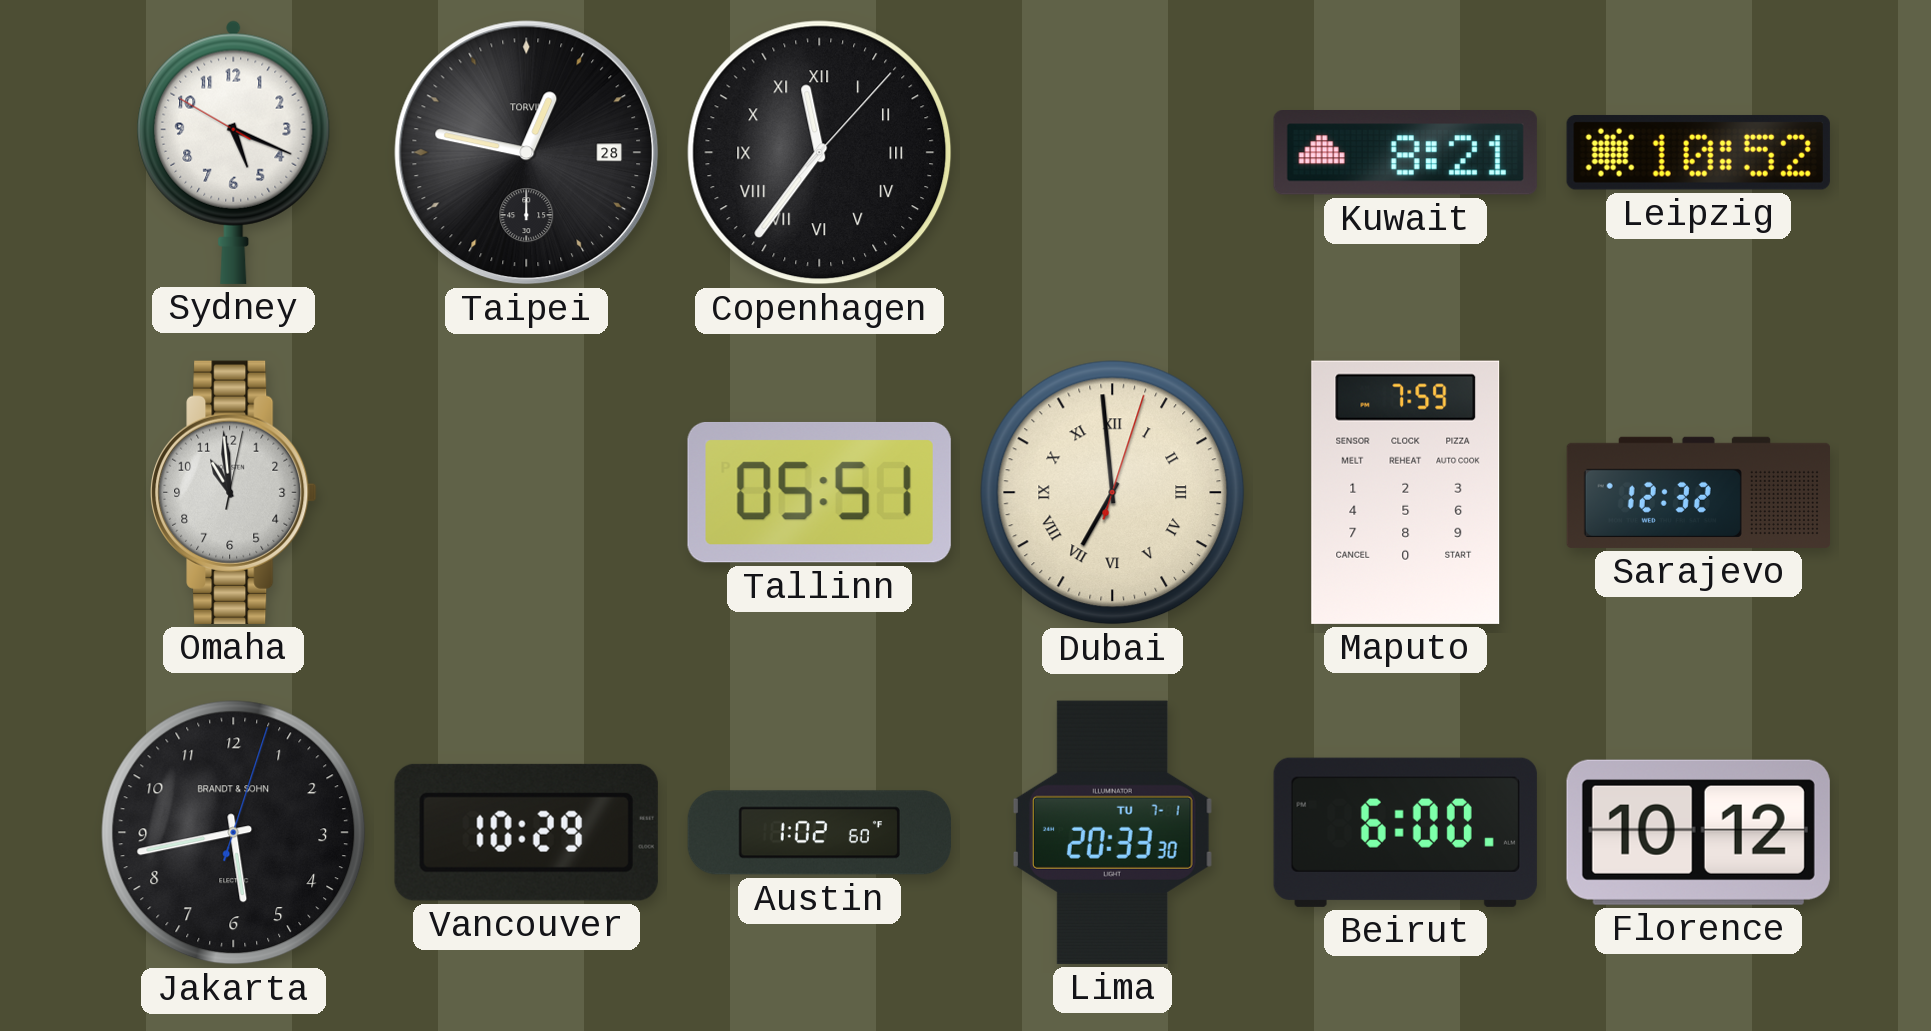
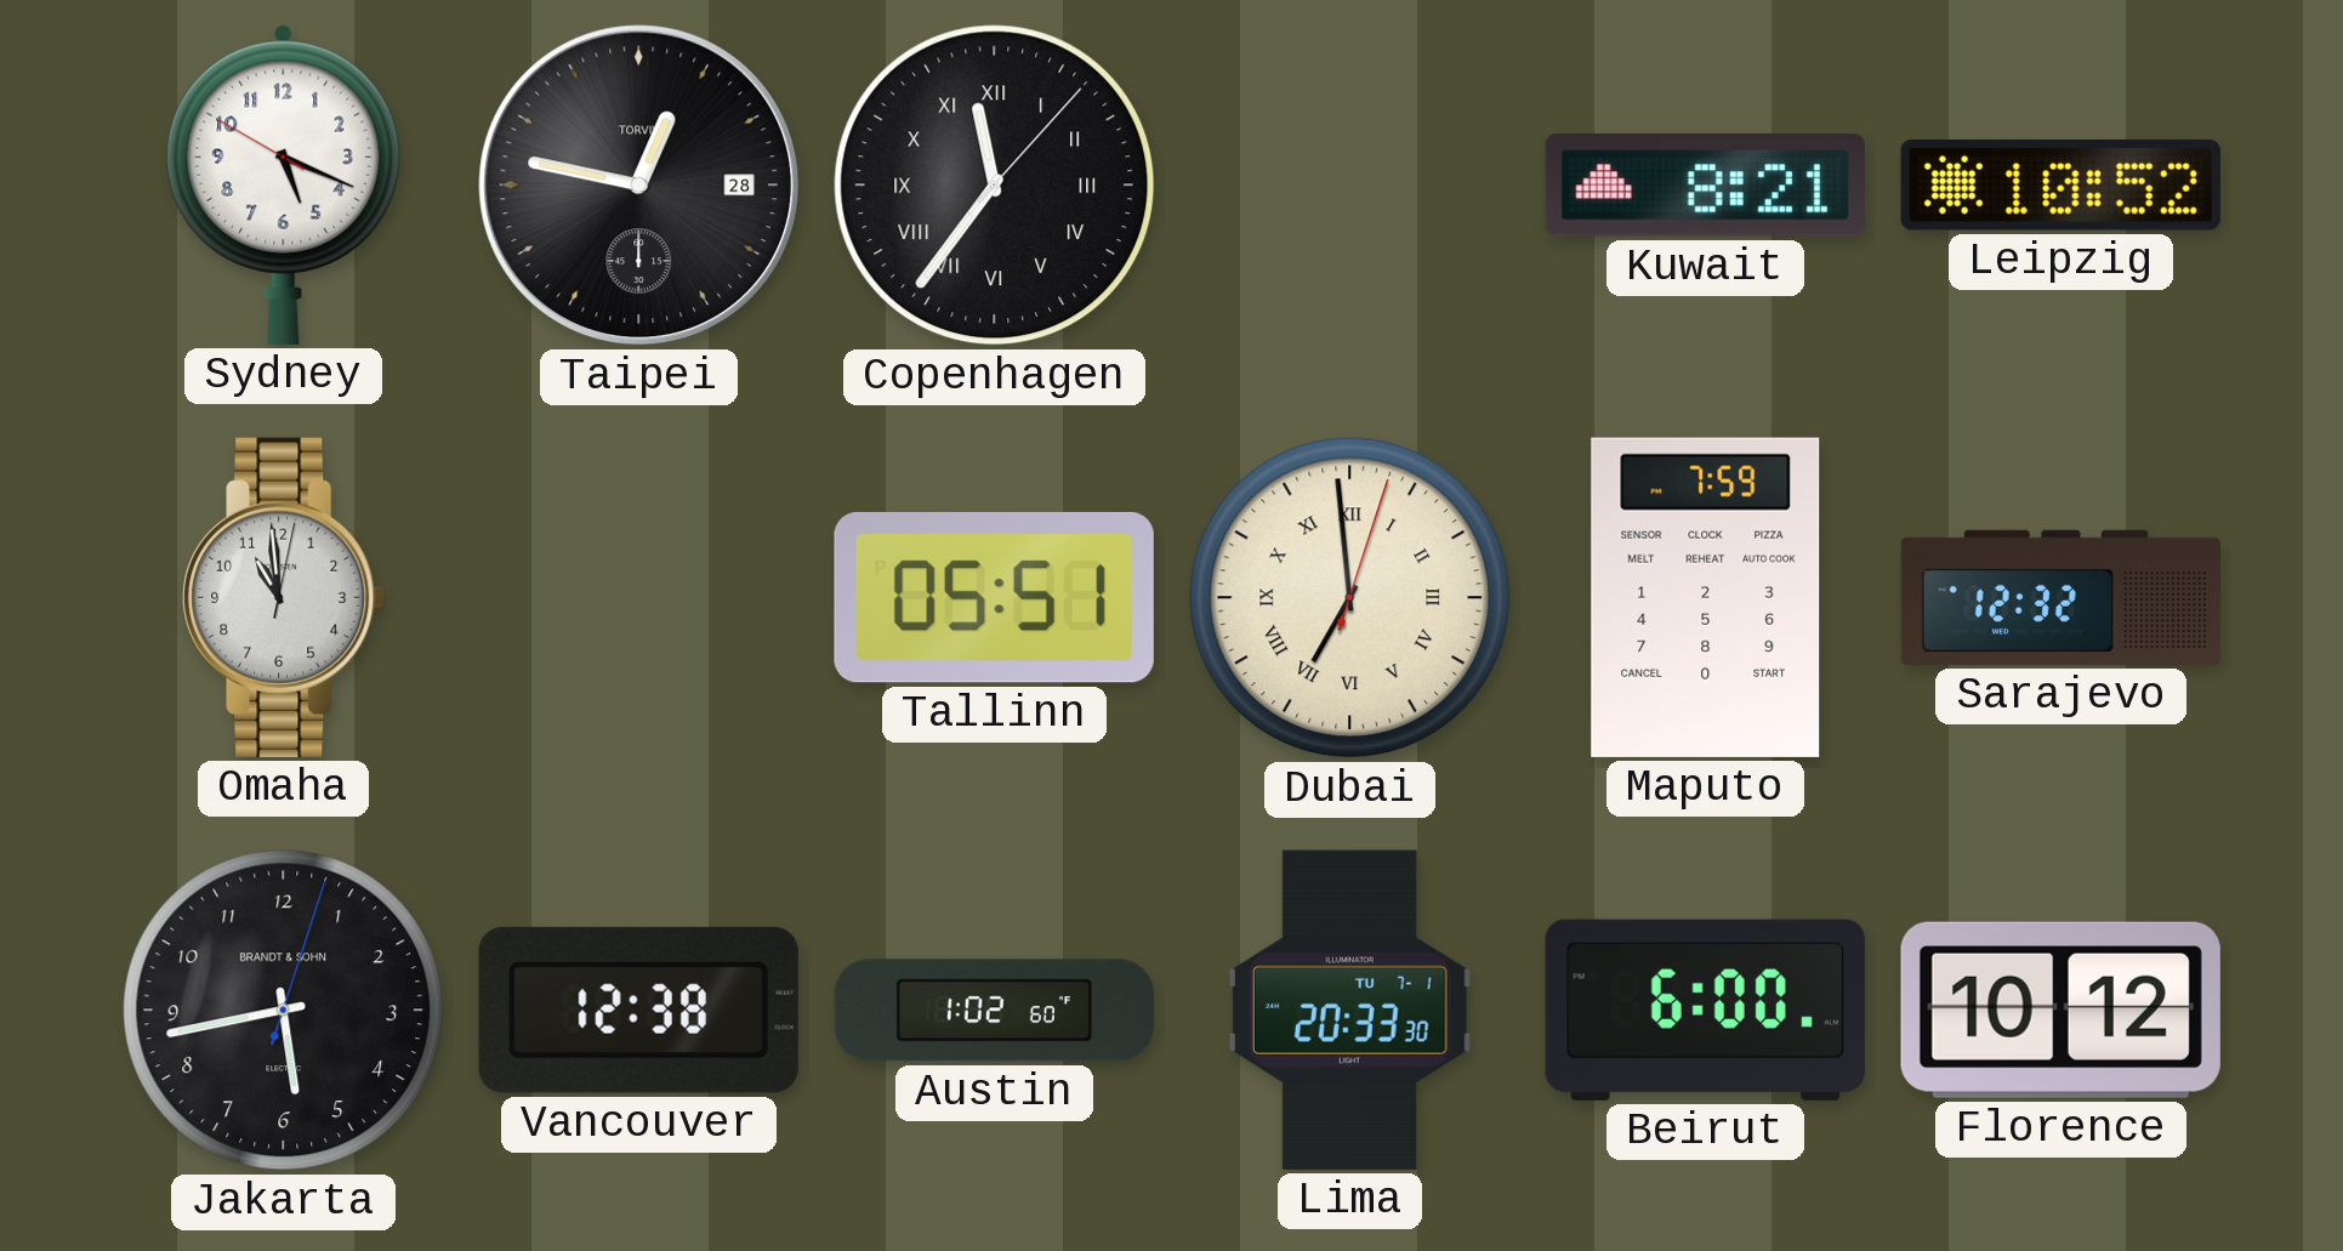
Vancouver: 10:29 -> 12:38 (638, 1010)
